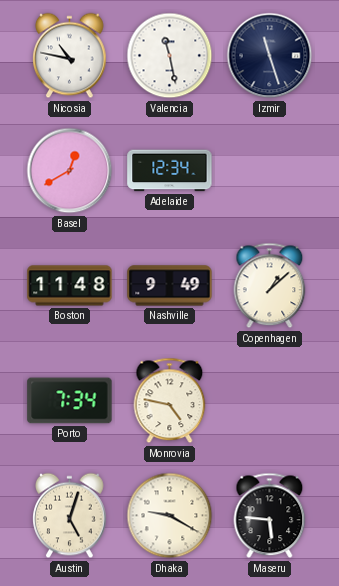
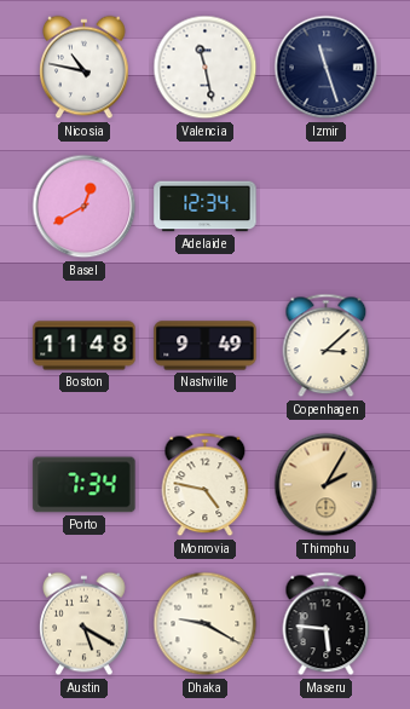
Copenhagen: 1:08 -> 3:08 (327, 346)
Thimphu: none -> 2:05 (327, 485)
Austin: 5:03 -> 5:20 (85, 624)
